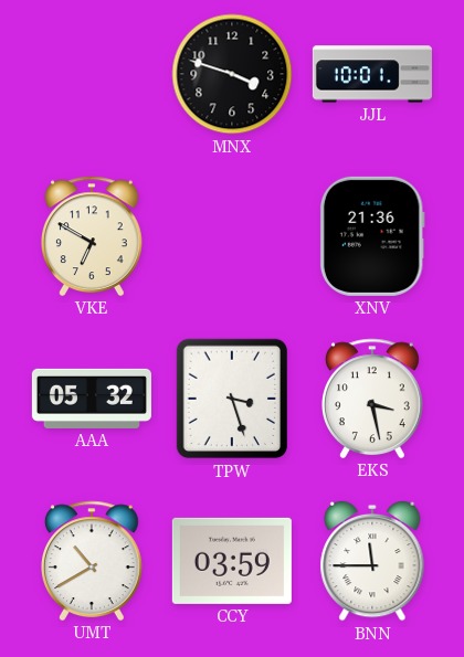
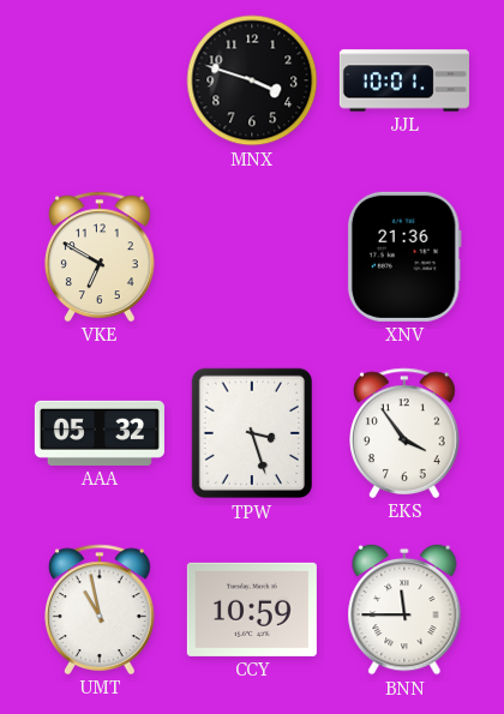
EKS: 3:28 -> 3:54 (406, 433)
UMT: 10:40 -> 10:58 (101, 610)
CCY: 03:59 -> 10:59 (252, 610)
